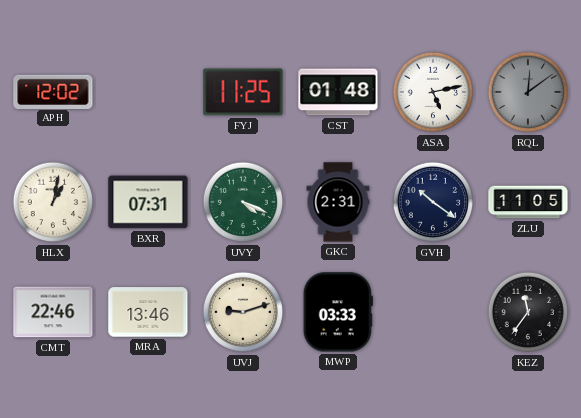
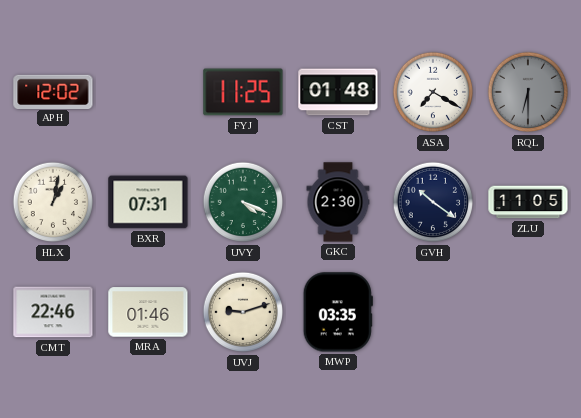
ASA: 5:13 -> 7:20 (433, 92)
RQL: 12:09 -> 6:30 (528, 92)
GKC: 2:31 -> 2:30 (338, 202)
MRA: 13:46 -> 01:46 (148, 312)
MWP: 03:33 -> 03:35 (338, 312)
KEZ: 11:36 -> none (528, 312)
